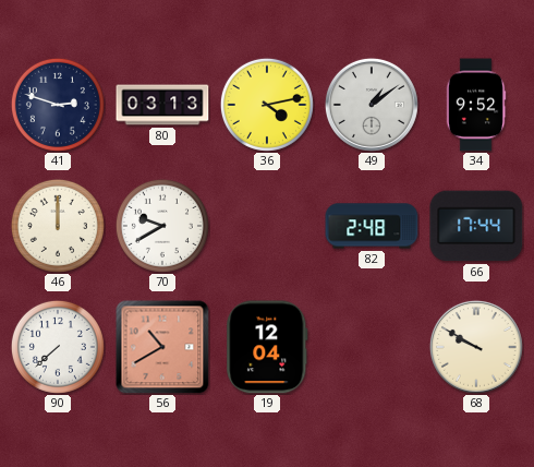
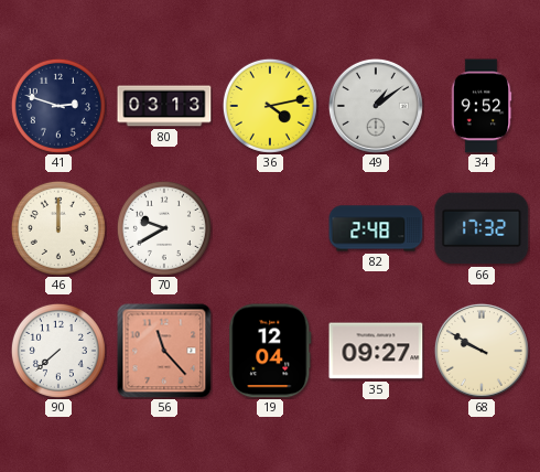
66: 17:44 -> 17:32 (482, 228)
56: 10:40 -> 11:23 (164, 351)
35: none -> 09:27 (376, 351)
